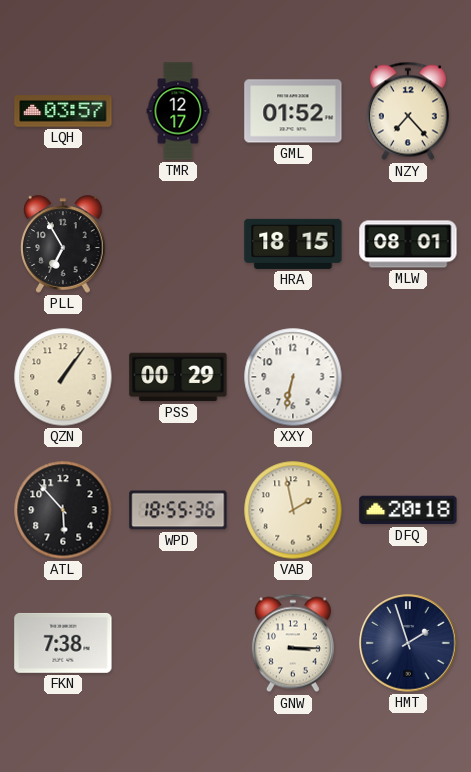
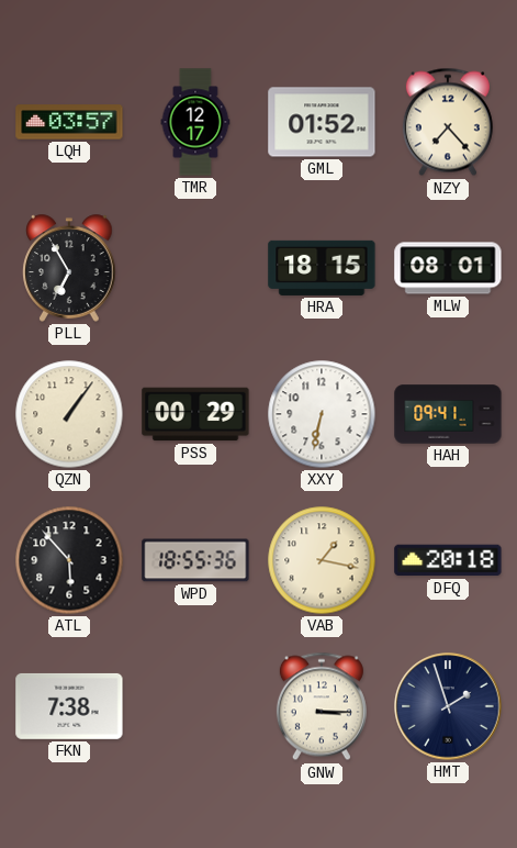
HAH: none -> 09:41 (448, 414)
VAB: 1:58 -> 1:17 (322, 560)
